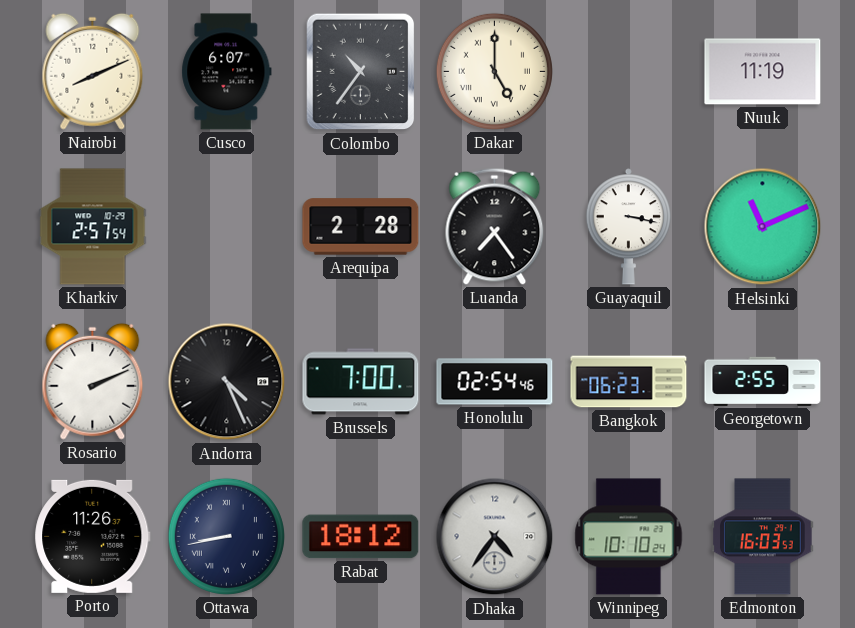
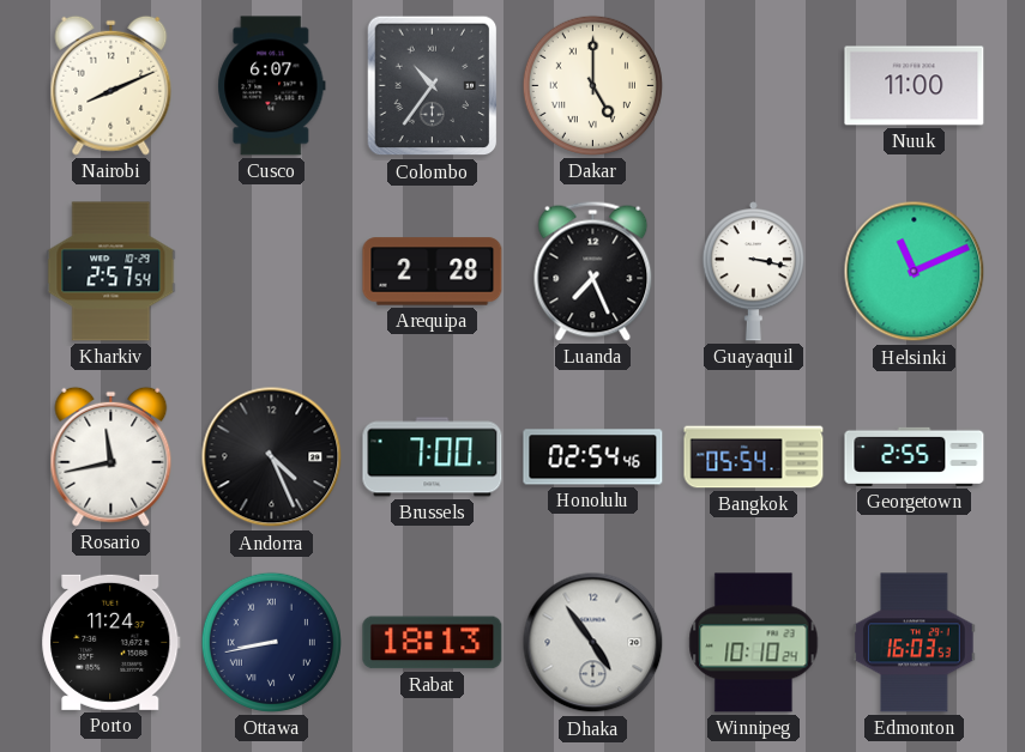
Nuuk: 11:19 -> 11:00 (915, 86)
Luanda: 7:24 -> 7:26 (593, 271)
Rosario: 2:11 -> 11:43 (111, 456)
Bangkok: 06:23 -> 05:54 (754, 457)
Porto: 11:26 -> 11:24 (111, 642)
Rabat: 18:12 -> 18:13 (433, 643)
Dhaka: 4:36 -> 4:54 (593, 643)
